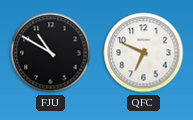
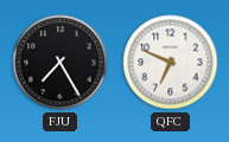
FJU: 10:50 -> 7:25 (61, 63)
